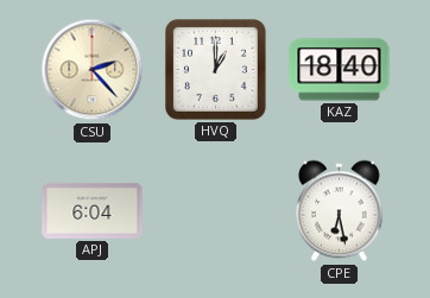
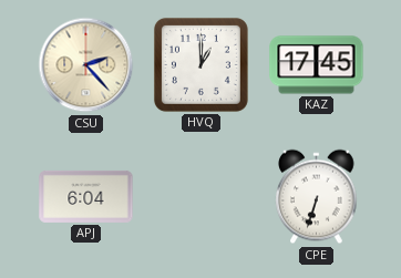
KAZ: 18:40 -> 17:45 (317, 65)
CPE: 6:28 -> 6:33 (317, 197)
